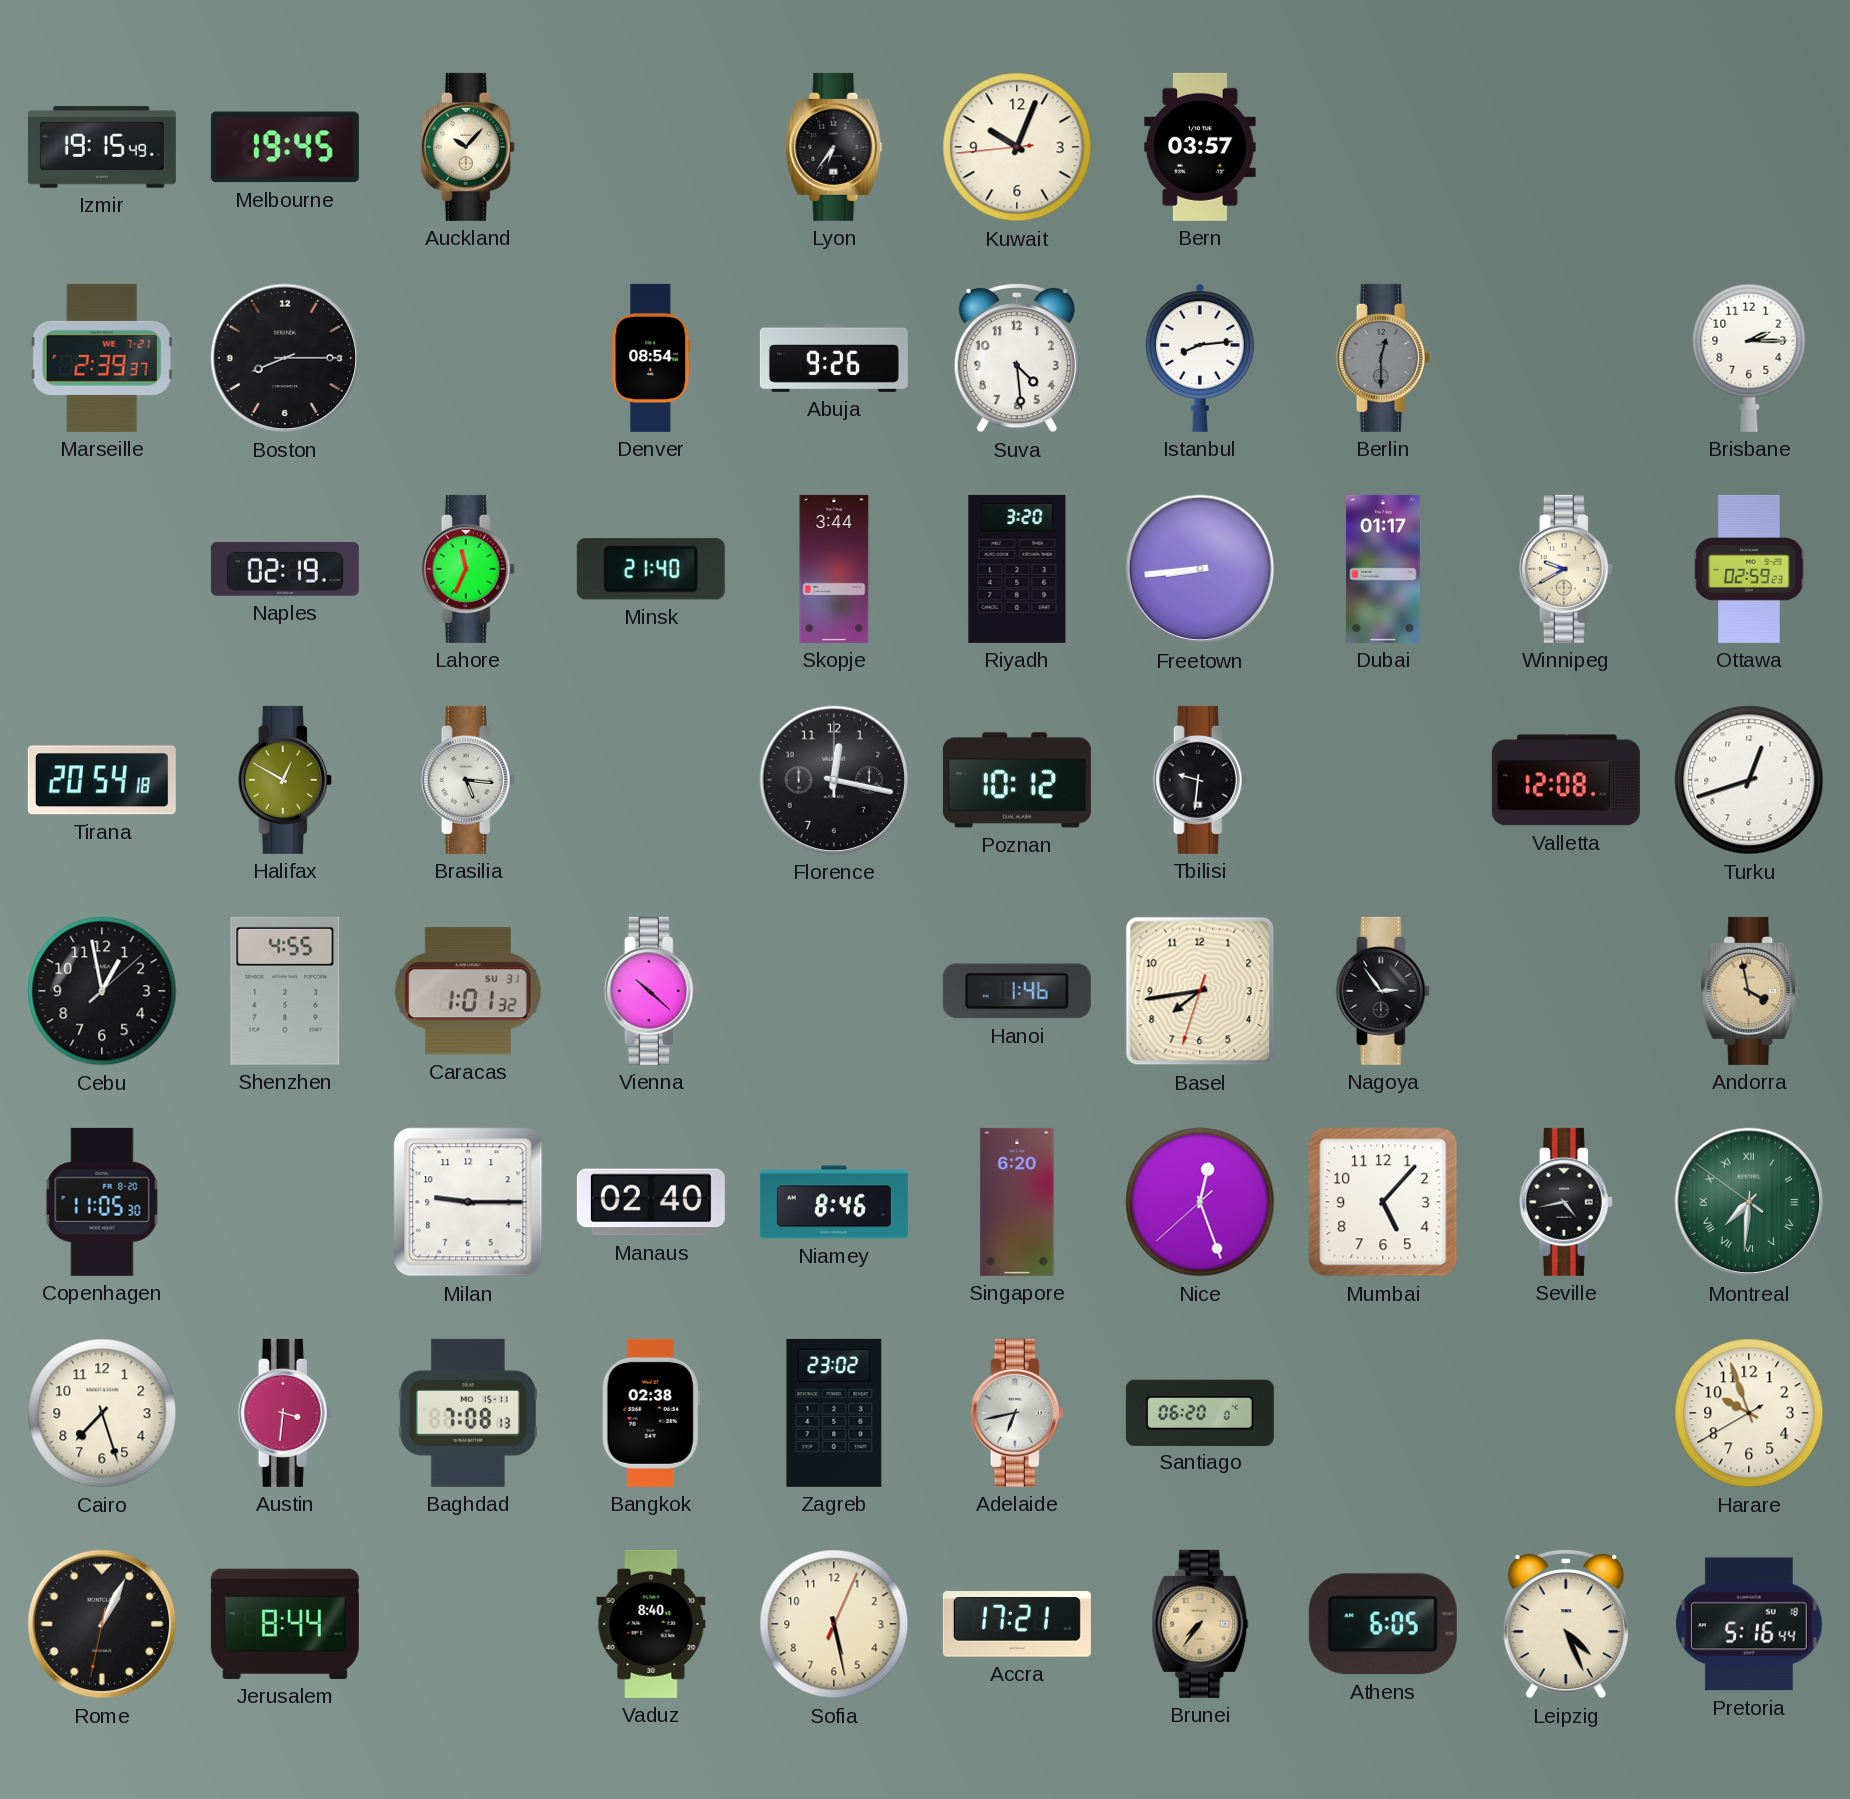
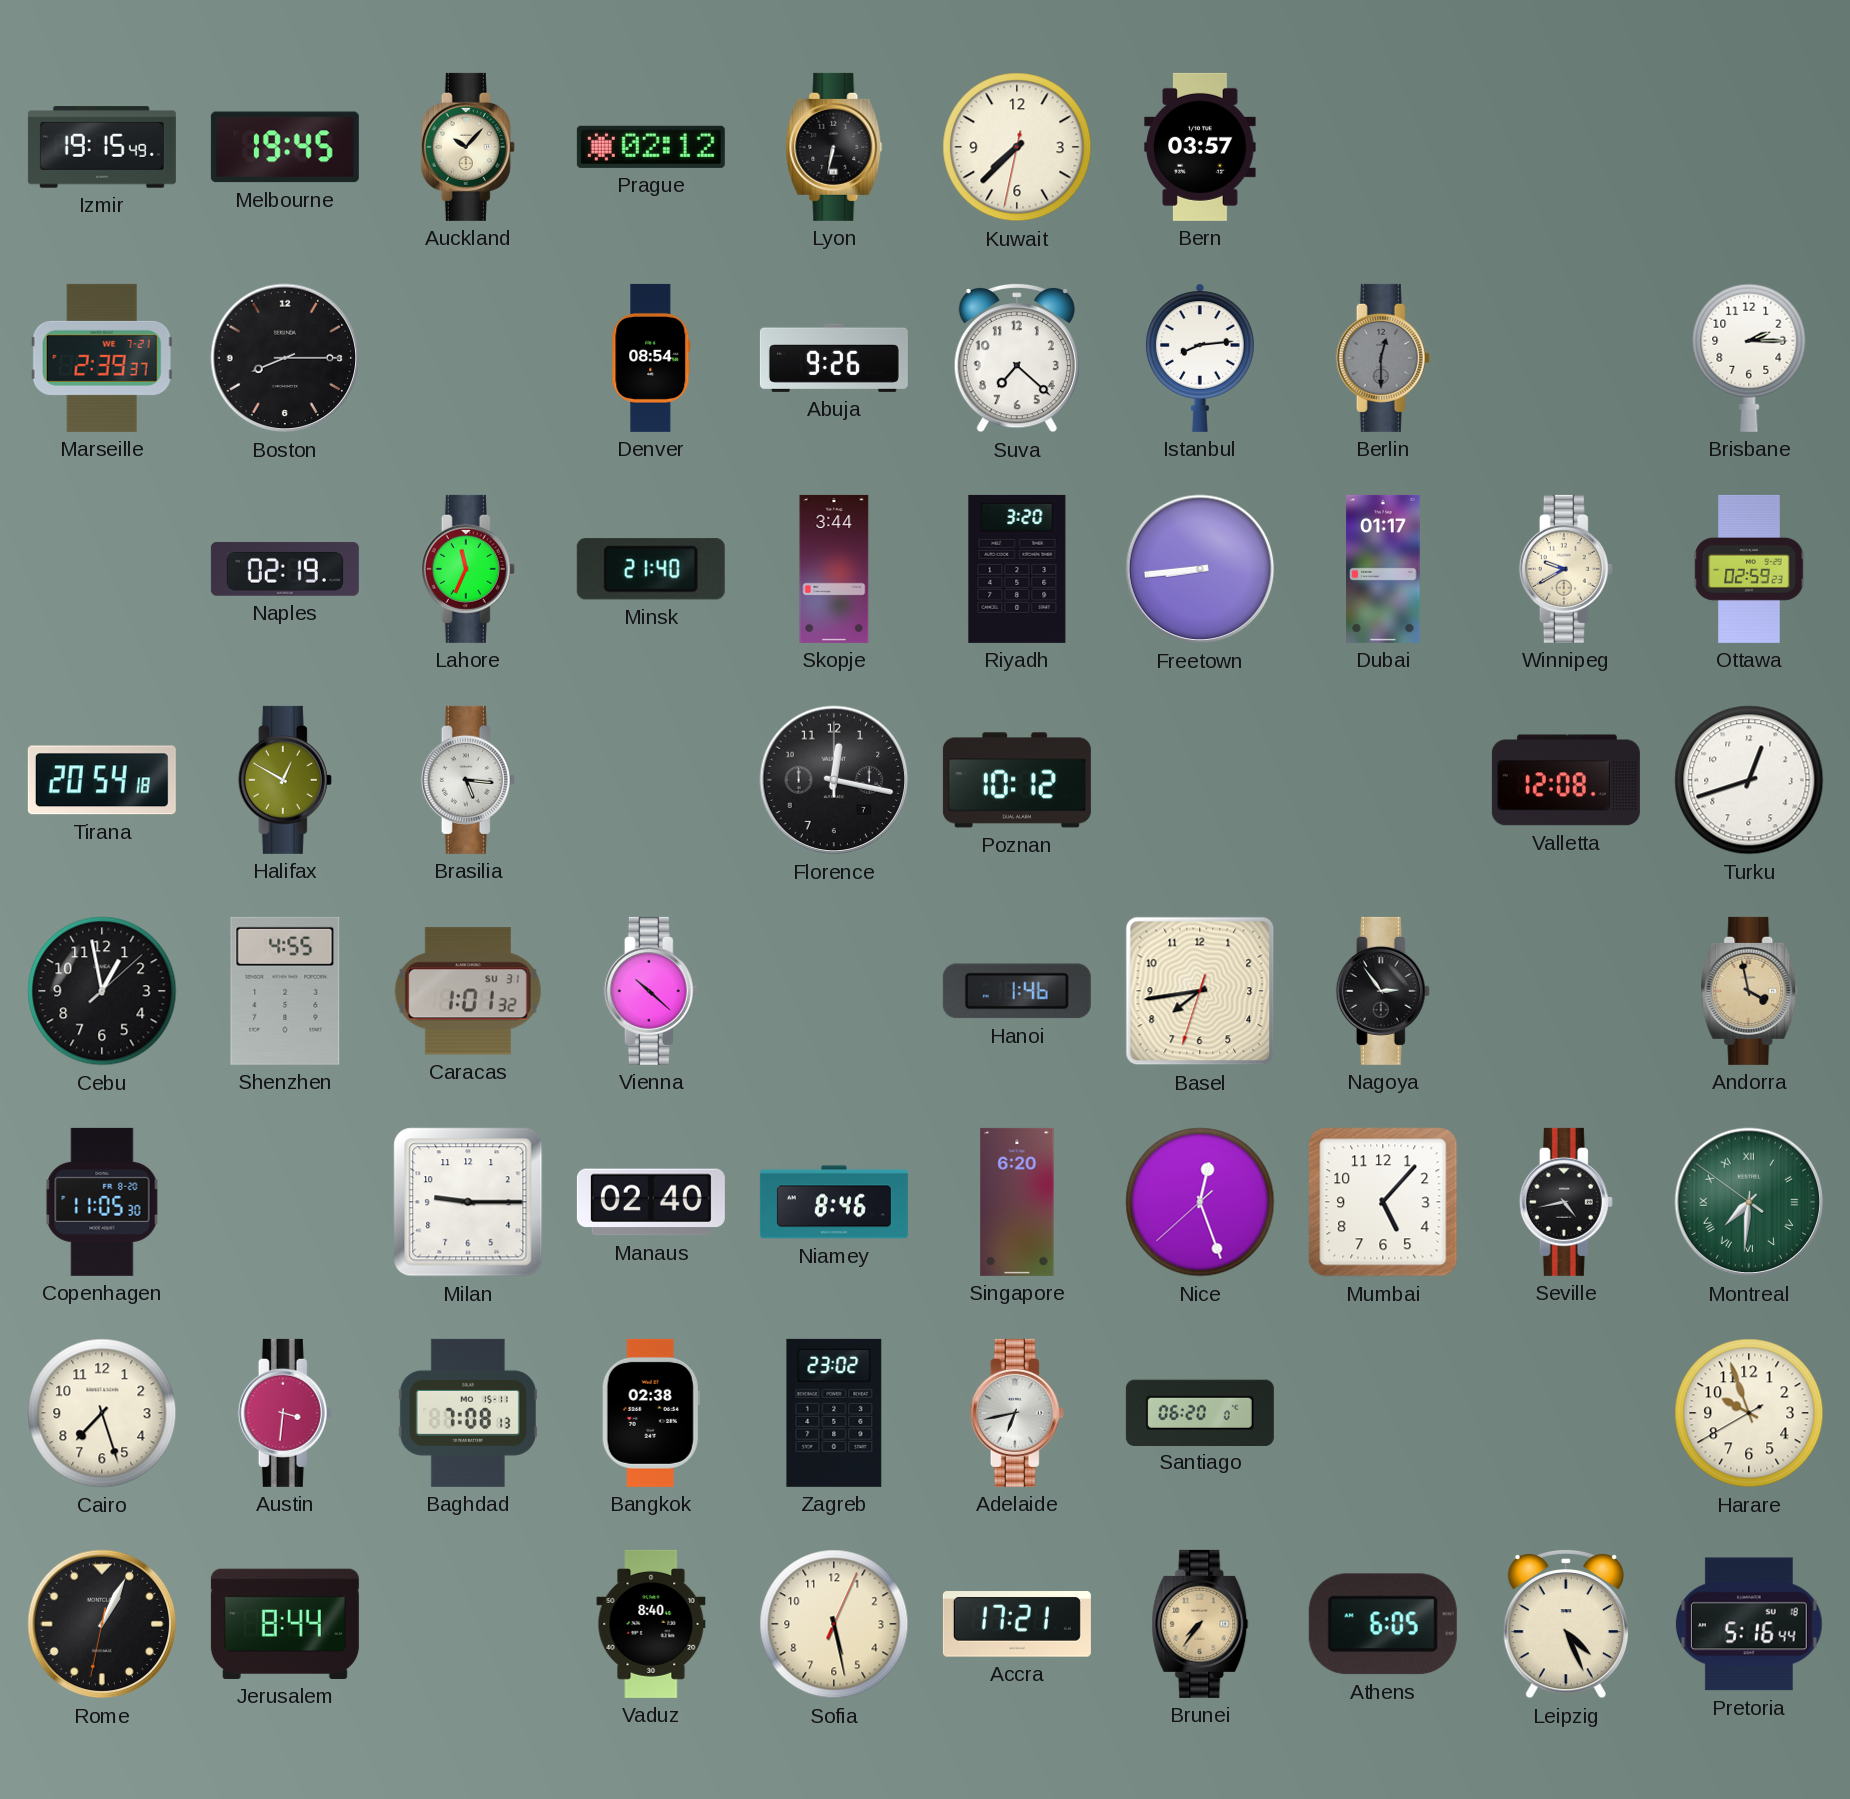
Prague: none -> 02:12 (651, 147)
Lyon: 6:36 -> 6:32 (834, 147)
Kuwait: 10:03 -> 7:37 (1017, 147)
Suva: 4:29 -> 7:22 (1017, 358)
Tbilisi: 9:31 -> none (1200, 780)
